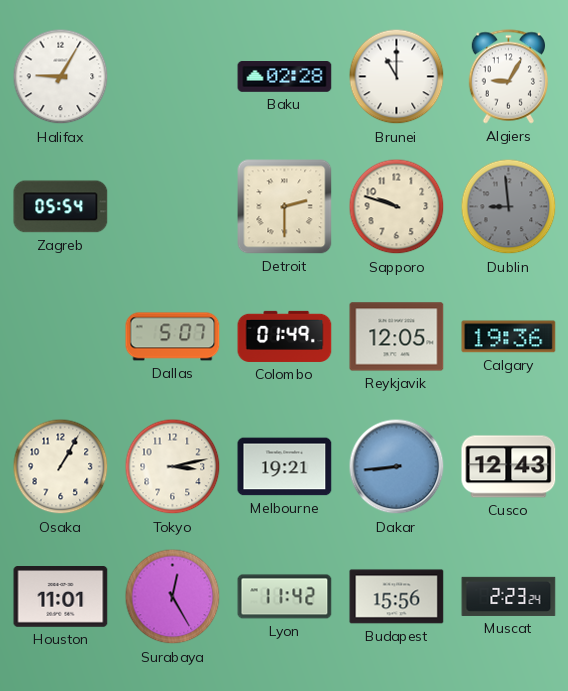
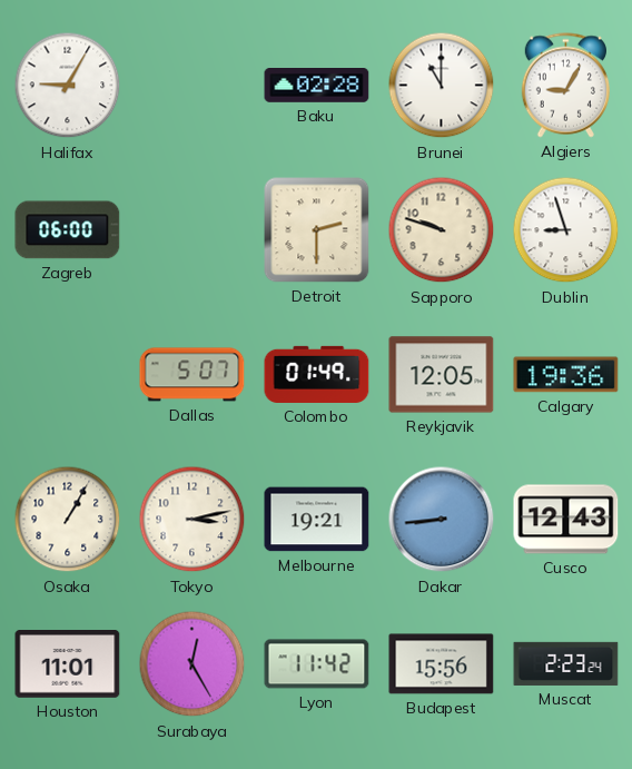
Zagreb: 05:54 -> 06:00 (68, 230)
Dublin: 8:59 -> 8:57 (566, 230)
Dublin dial: grey -> white (566, 230)
